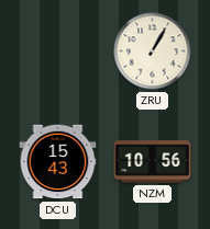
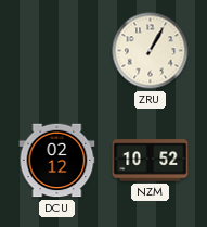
DCU: 15:43 -> 02:12 (57, 161)
NZM: 10:56 -> 10:52 (151, 161)
